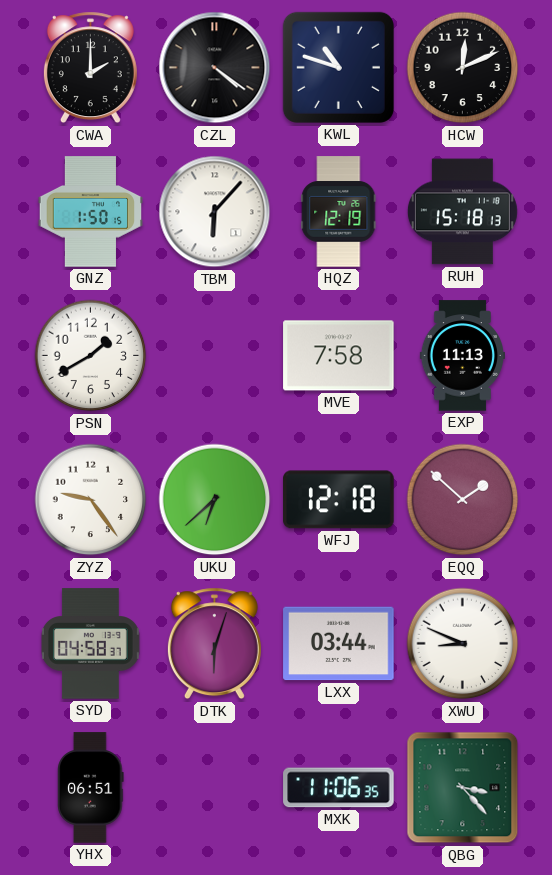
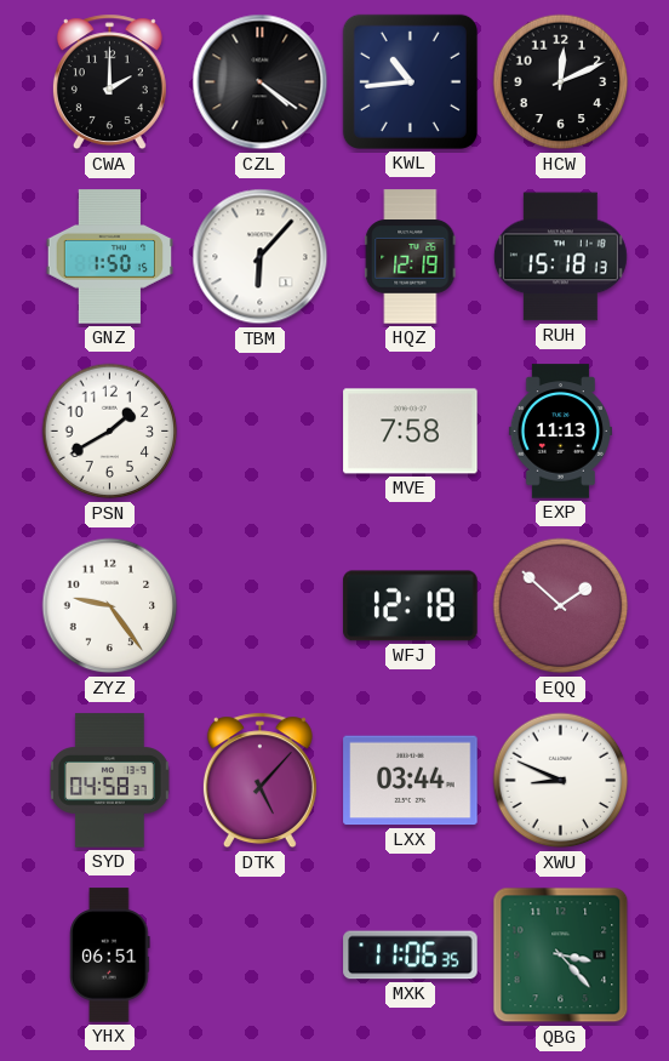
KWL: 10:48 -> 10:44 (410, 81)
UKU: 6:38 -> none (215, 500)
DTK: 6:03 -> 5:07 (259, 781)
